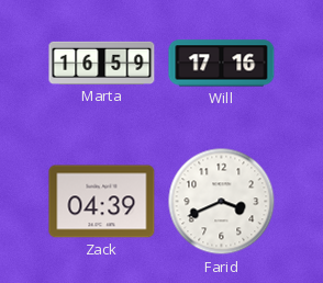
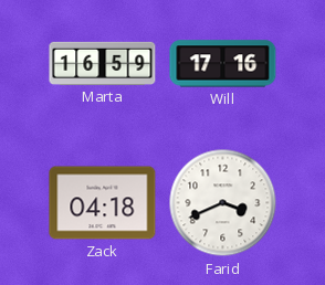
Zack: 04:39 -> 04:18 (103, 203)
